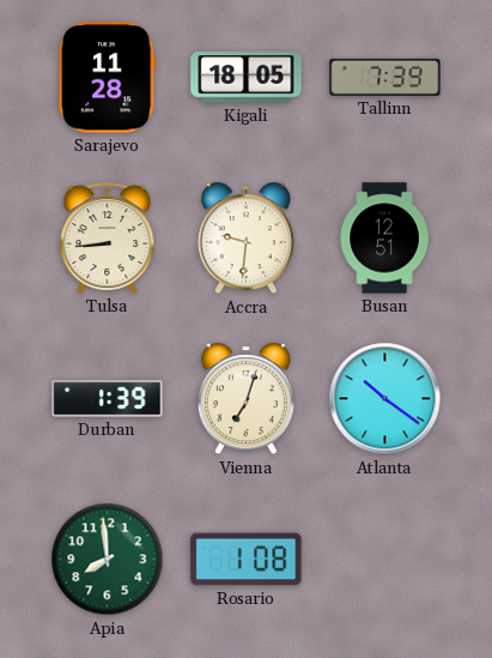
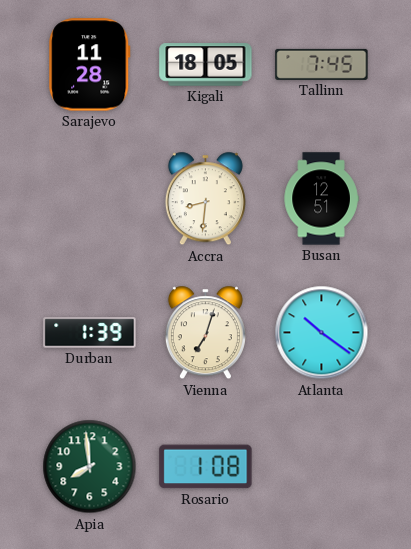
Tallinn: 7:39 -> 7:45 (322, 64)
Tulsa: 8:44 -> none (108, 237)
Accra: 9:31 -> 8:31 (205, 199)
